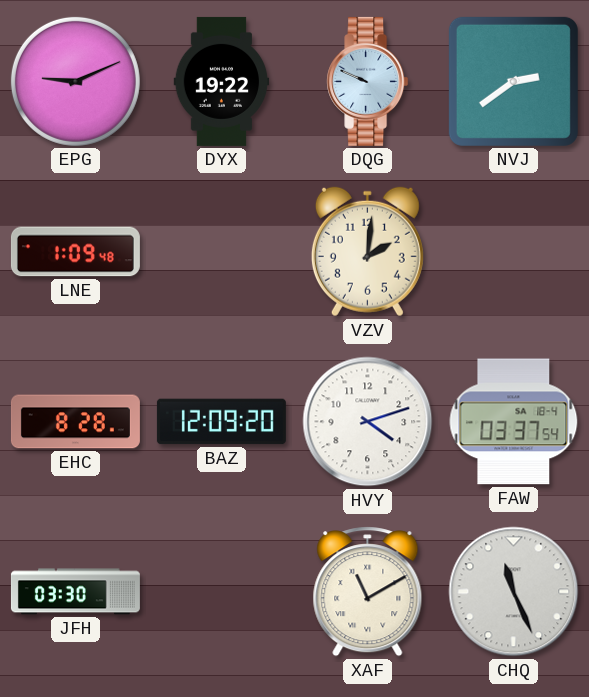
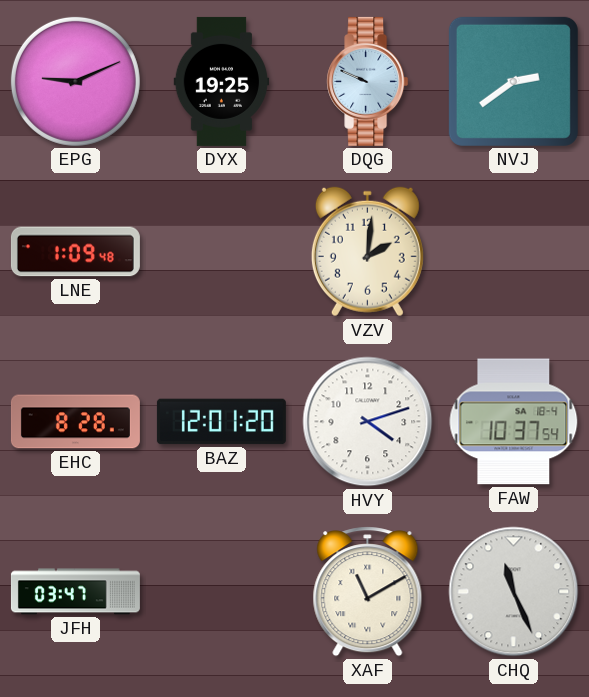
DYX: 19:22 -> 19:25 (222, 81)
BAZ: 12:09 -> 12:01 (221, 422)
FAW: 03:37 -> 10:37 (514, 422)
JFH: 03:30 -> 03:47 (75, 592)
